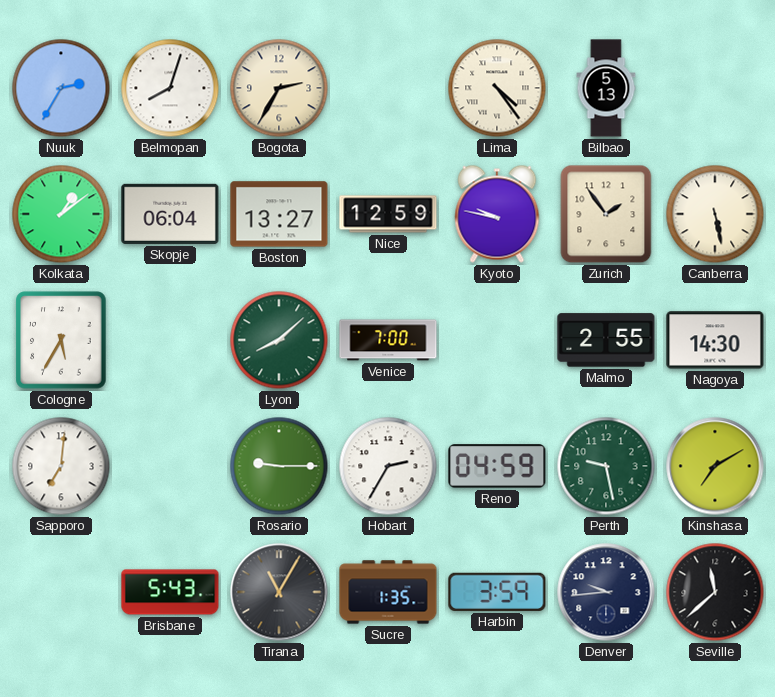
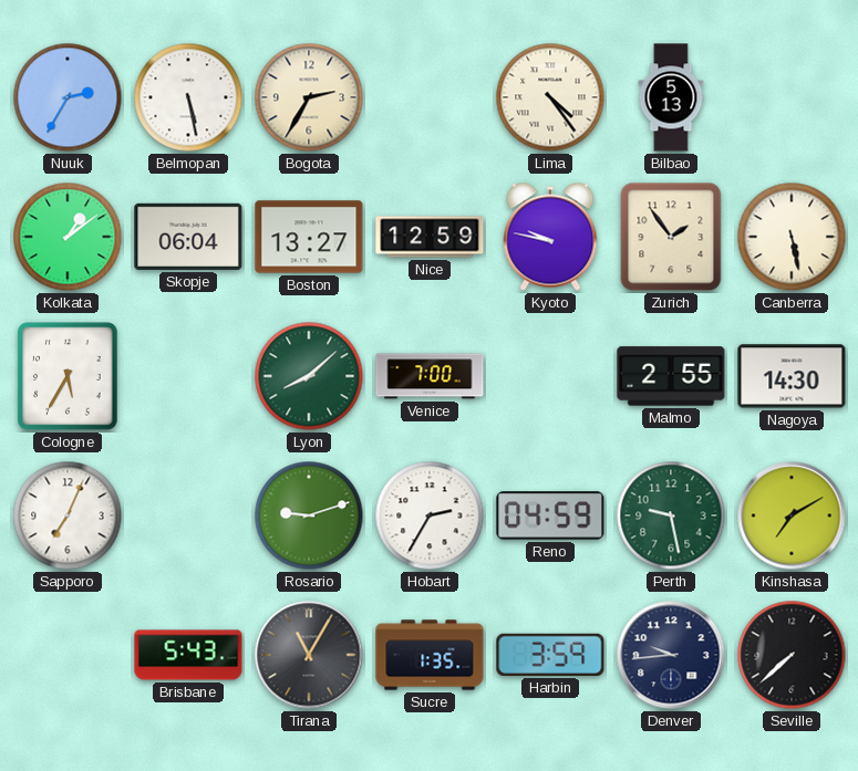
Belmopan: 8:03 -> 5:28 (188, 97)
Sapporo: 7:01 -> 7:04 (68, 515)
Rosario: 9:15 -> 9:12 (309, 515)
Seville: 11:38 -> 7:38 (792, 655)
